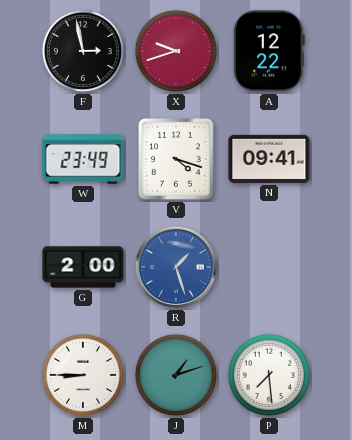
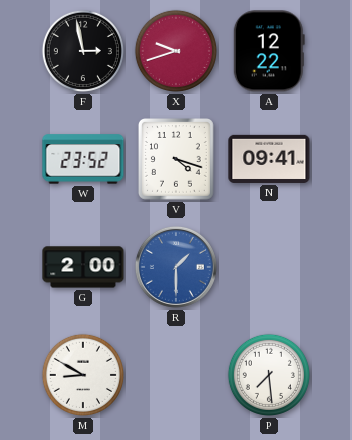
W: 23:49 -> 23:52 (83, 159)
R: 1:27 -> 1:30 (176, 267)
M: 8:45 -> 8:50 (83, 375)
J: 1:12 -> none (176, 375)
